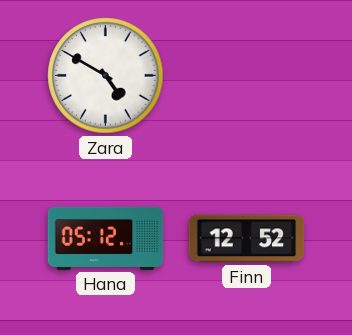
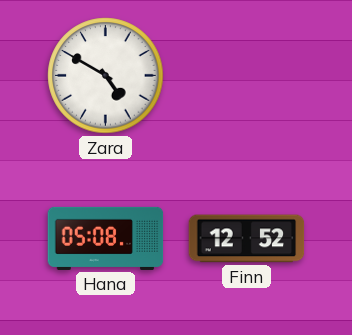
Hana: 05:12 -> 05:08 (106, 238)
